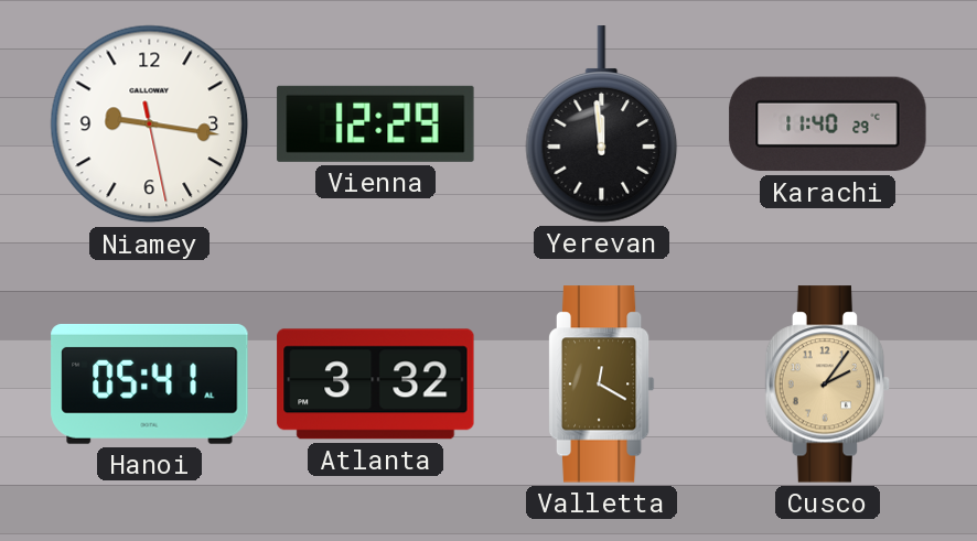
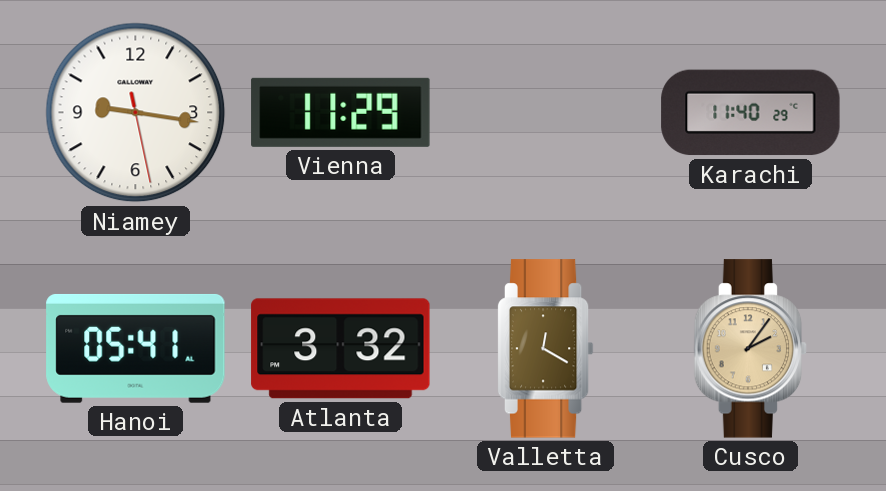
Vienna: 12:29 -> 11:29 (341, 112)
Yerevan: 11:59 -> none (602, 125)
